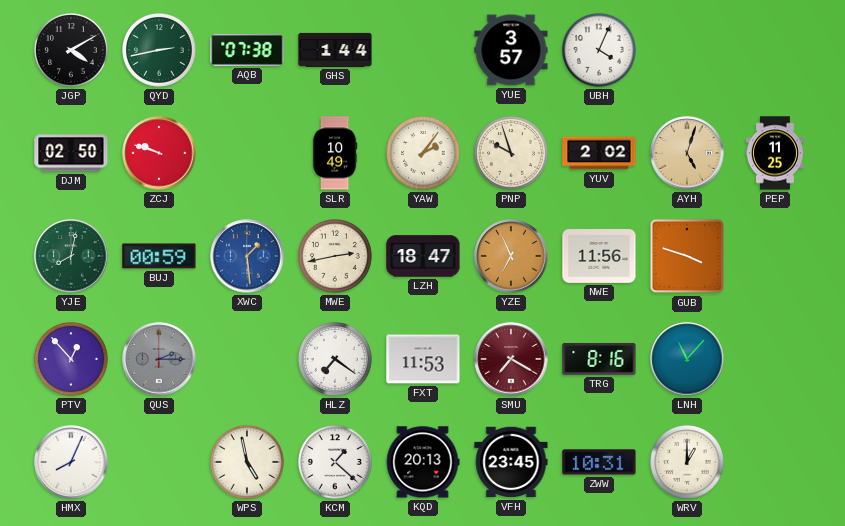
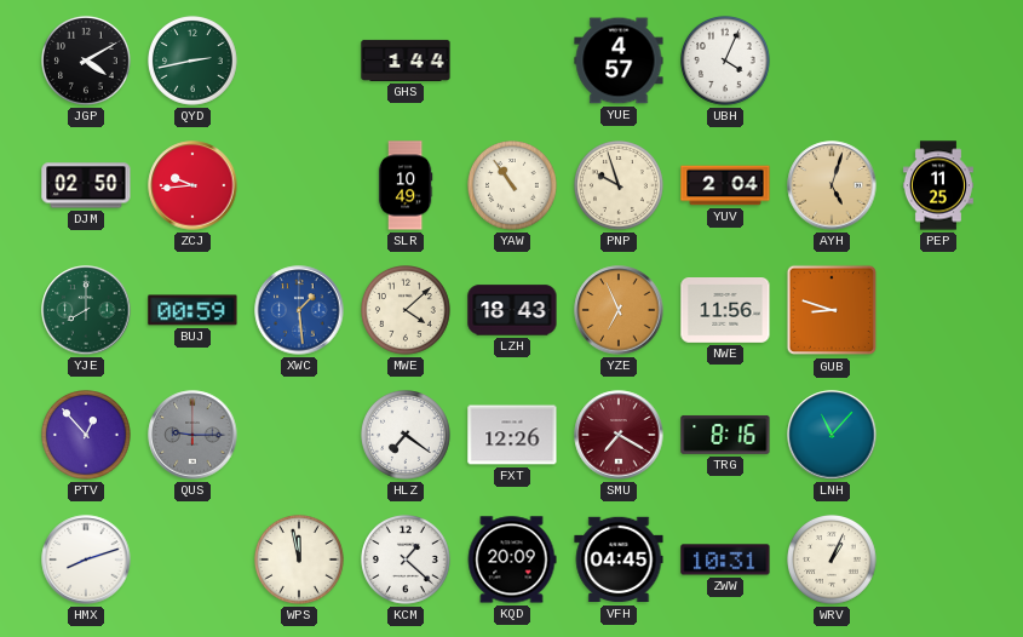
AQB: 07:38 -> none (247, 50)
YUE: 3:57 -> 4:57 (619, 61)
ZCJ: 9:48 -> 9:44 (192, 185)
YAW: 2:06 -> 10:54 (513, 186)
YUV: 2:02 -> 2:04 (725, 185)
YJE: 8:02 -> 8:00 (86, 310)
MWE: 2:43 -> 4:08 (407, 311)
LZH: 18:47 -> 18:43 (512, 310)
GUB: 3:48 -> 8:48 (832, 310)
QUS: 2:15 -> 9:15 (192, 435)
FXT: 11:53 -> 12:26 (512, 435)
HMX: 8:04 -> 8:12 (86, 559)
WPS: 4:58 -> 11:58 (300, 561)
KQD: 20:13 -> 20:09 (512, 559)
VFH: 23:45 -> 04:45 (619, 559)
WRV: 1:00 -> 1:04 (833, 561)
